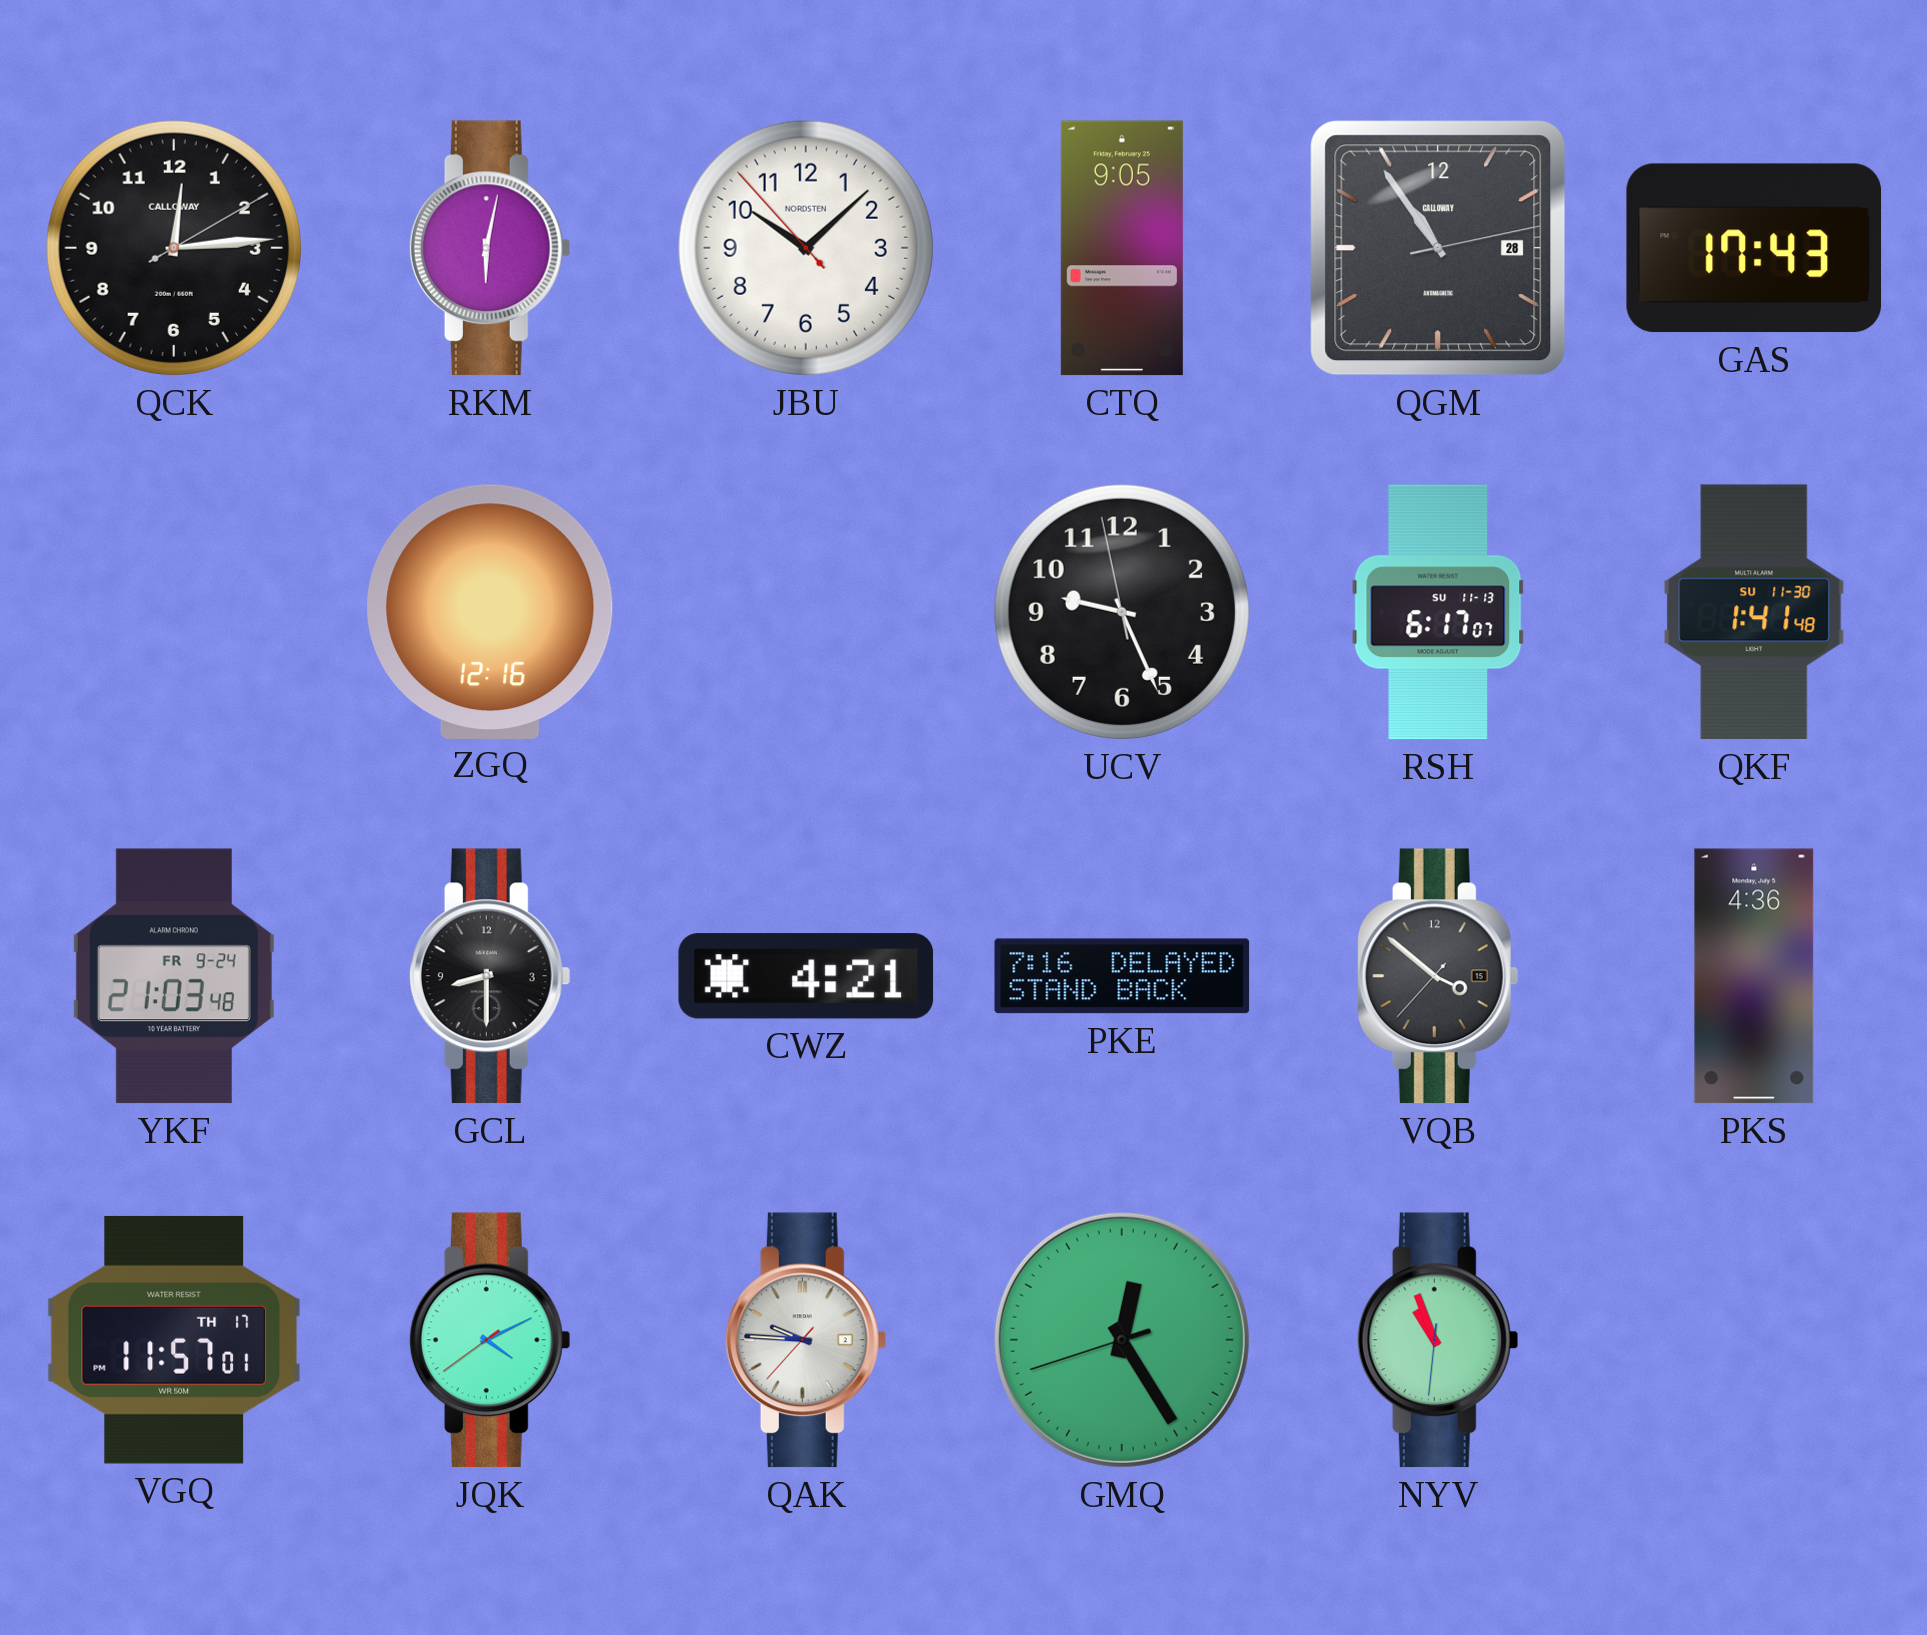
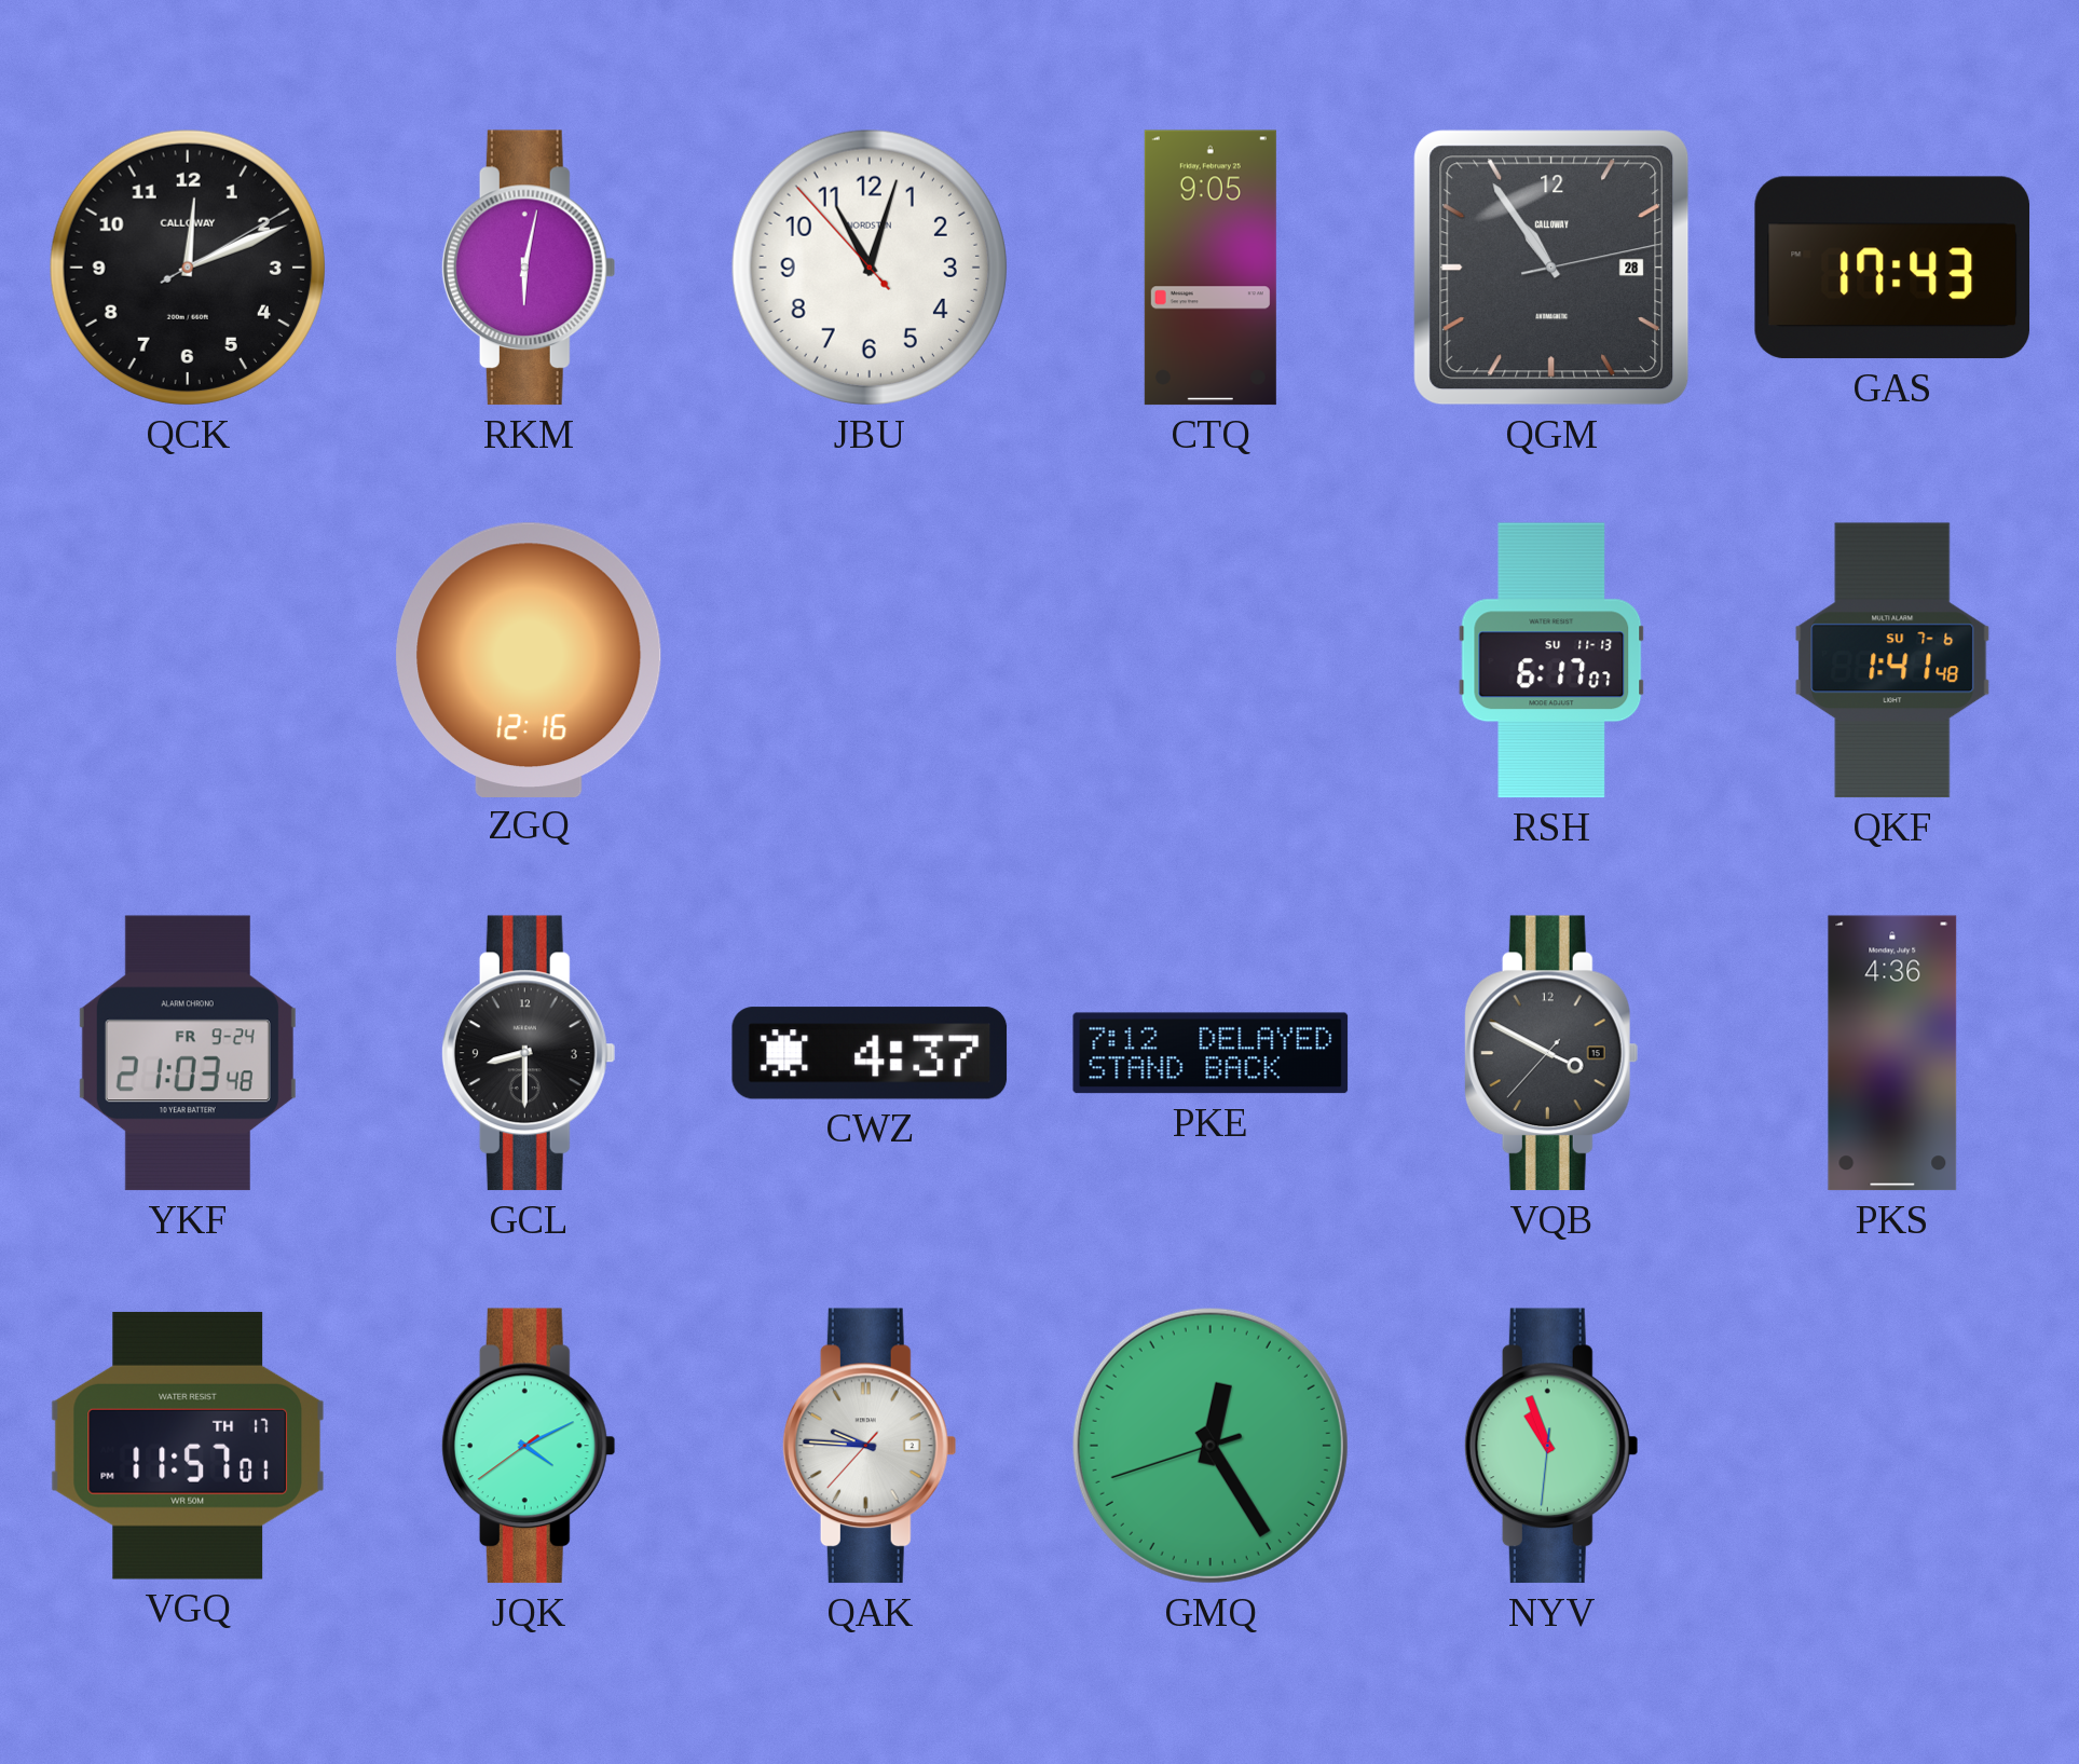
QCK: 12:14 -> 12:11 (188, 268)
JBU: 10:07 -> 11:02 (870, 268)
UCV: 9:25 -> none (1122, 612)
QKF date: SU 11-30 -> SU 7-6 (1892, 660)
CWZ: 4:21 -> 4:37 (870, 1053)
PKE: 7:16 -> 7:12 (1211, 1053)
VQB: 3:51 -> 3:49 (1551, 1053)
